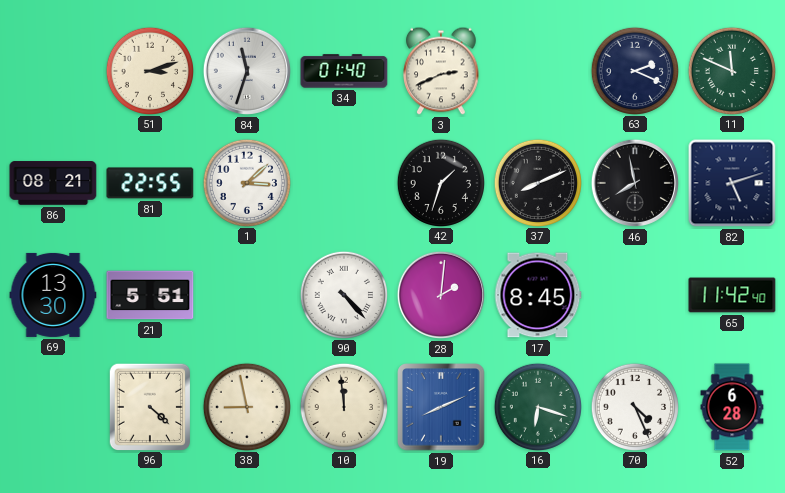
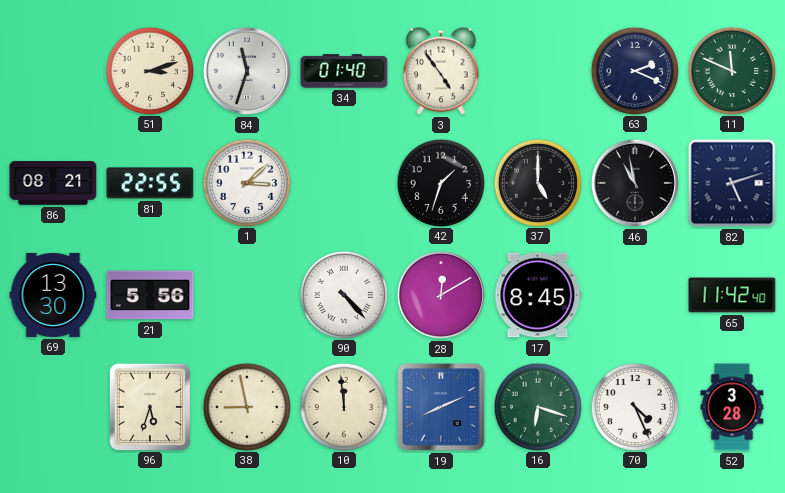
3: 2:41 -> 4:54 (441, 71)
37: 8:11 -> 5:00 (537, 182)
46: 7:58 -> 10:58 (635, 183)
21: 5:51 -> 5:56 (150, 295)
28: 2:01 -> 12:10 (441, 295)
96: 4:22 -> 5:33 (149, 406)
52: 6:28 -> 3:28 (732, 407)
